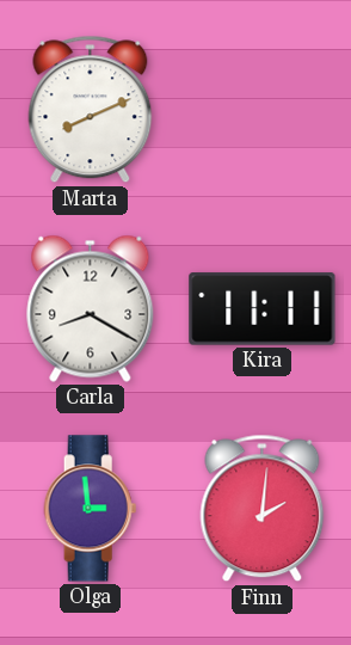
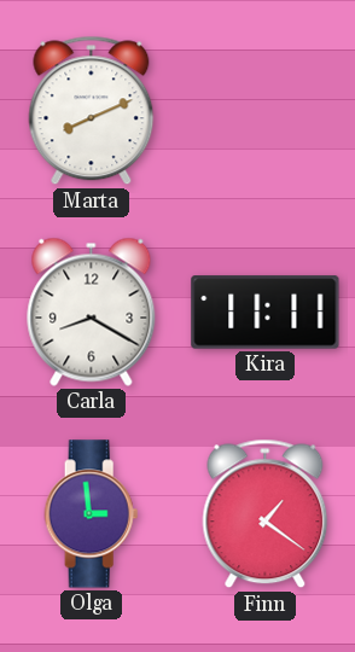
Finn: 2:01 -> 1:21 (266, 514)
